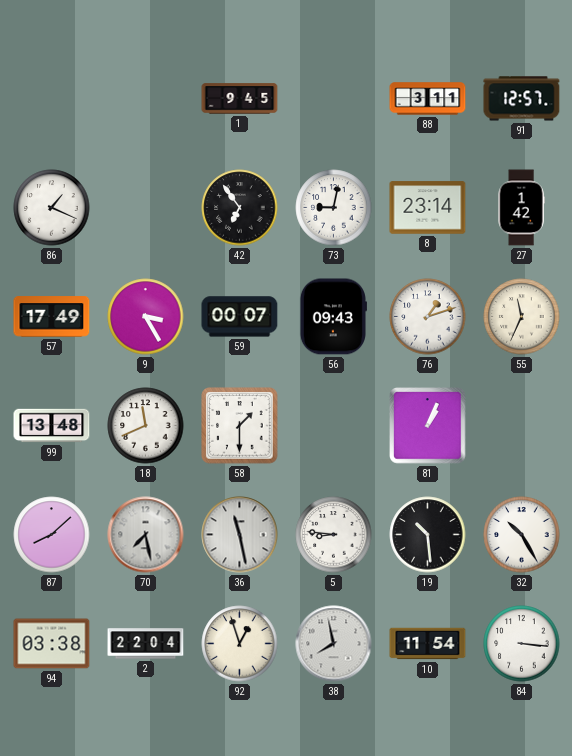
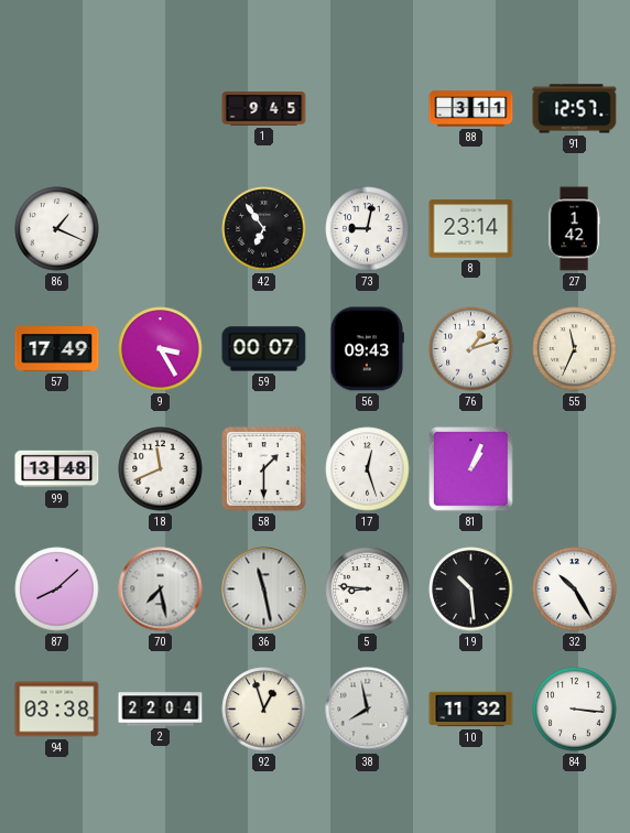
17: none -> 12:27 (368, 469)
10: 11:54 -> 11:32 (471, 710)
